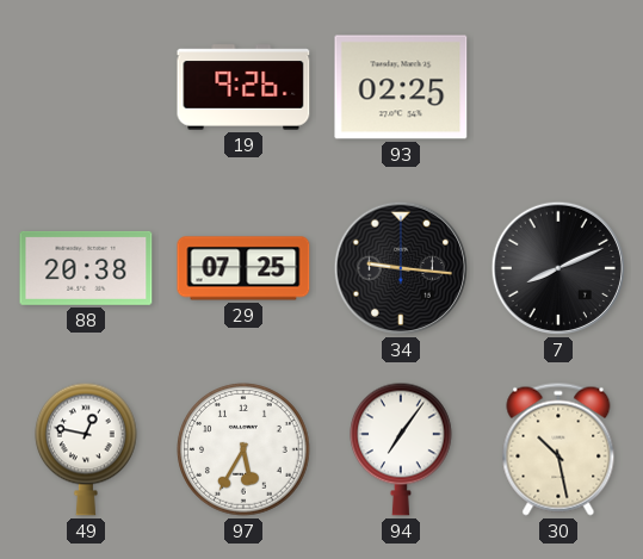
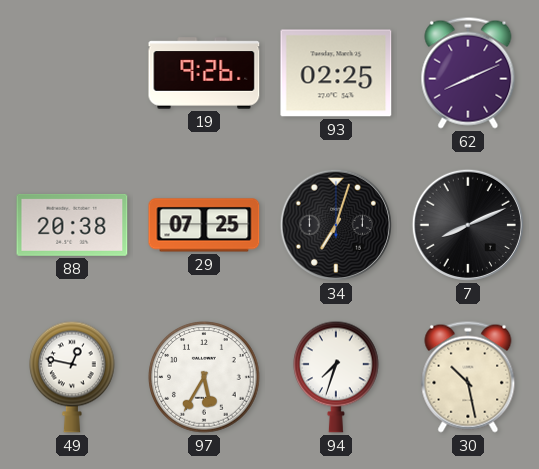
62: none -> 8:11 (468, 73)
34: 9:16 -> 7:03 (336, 225)
94: 7:06 -> 7:33 (337, 377)
